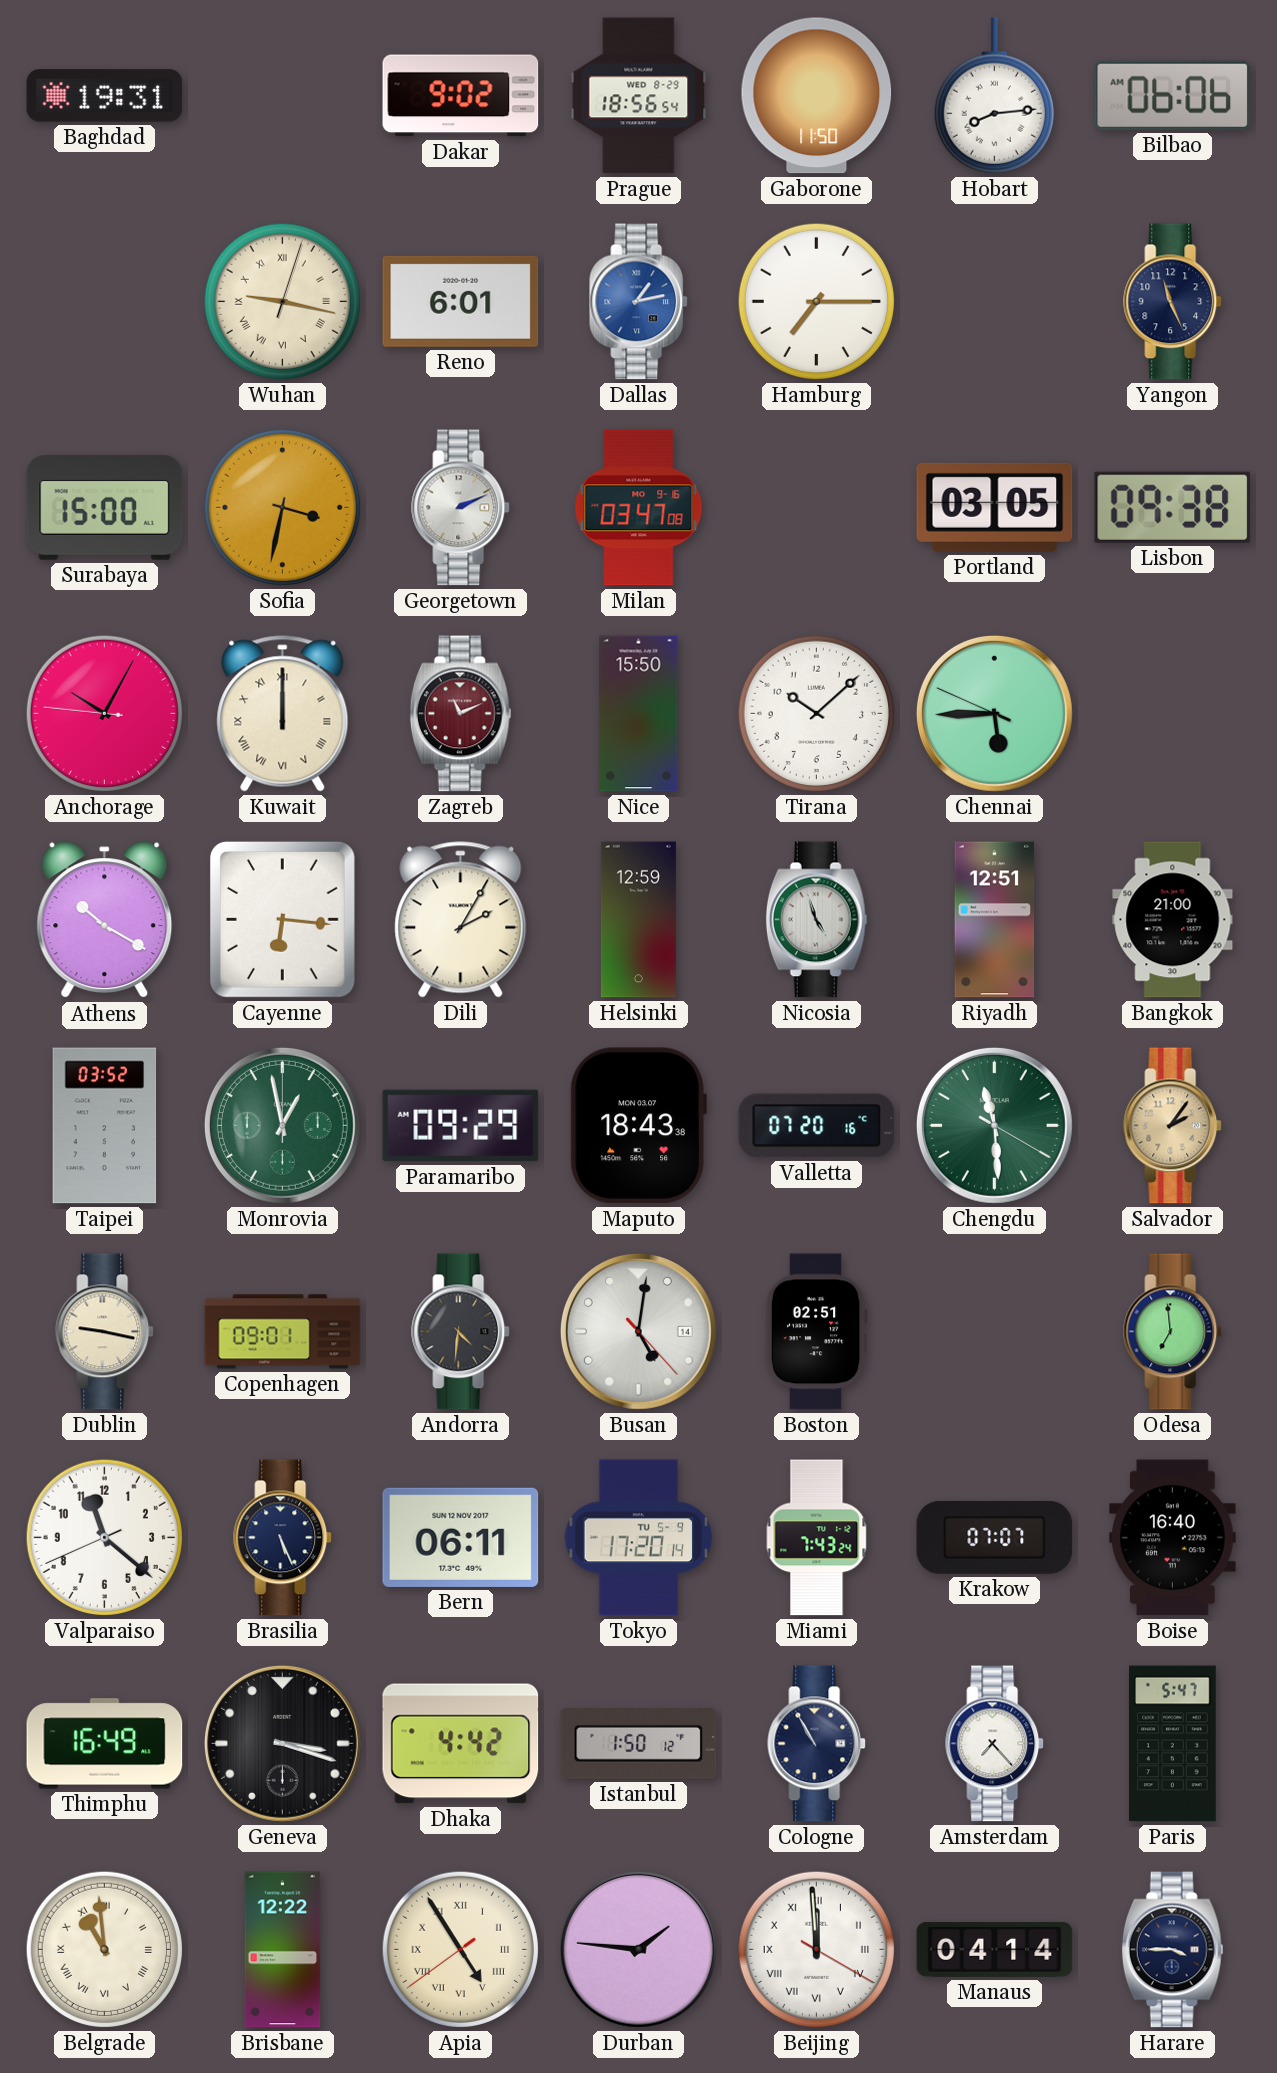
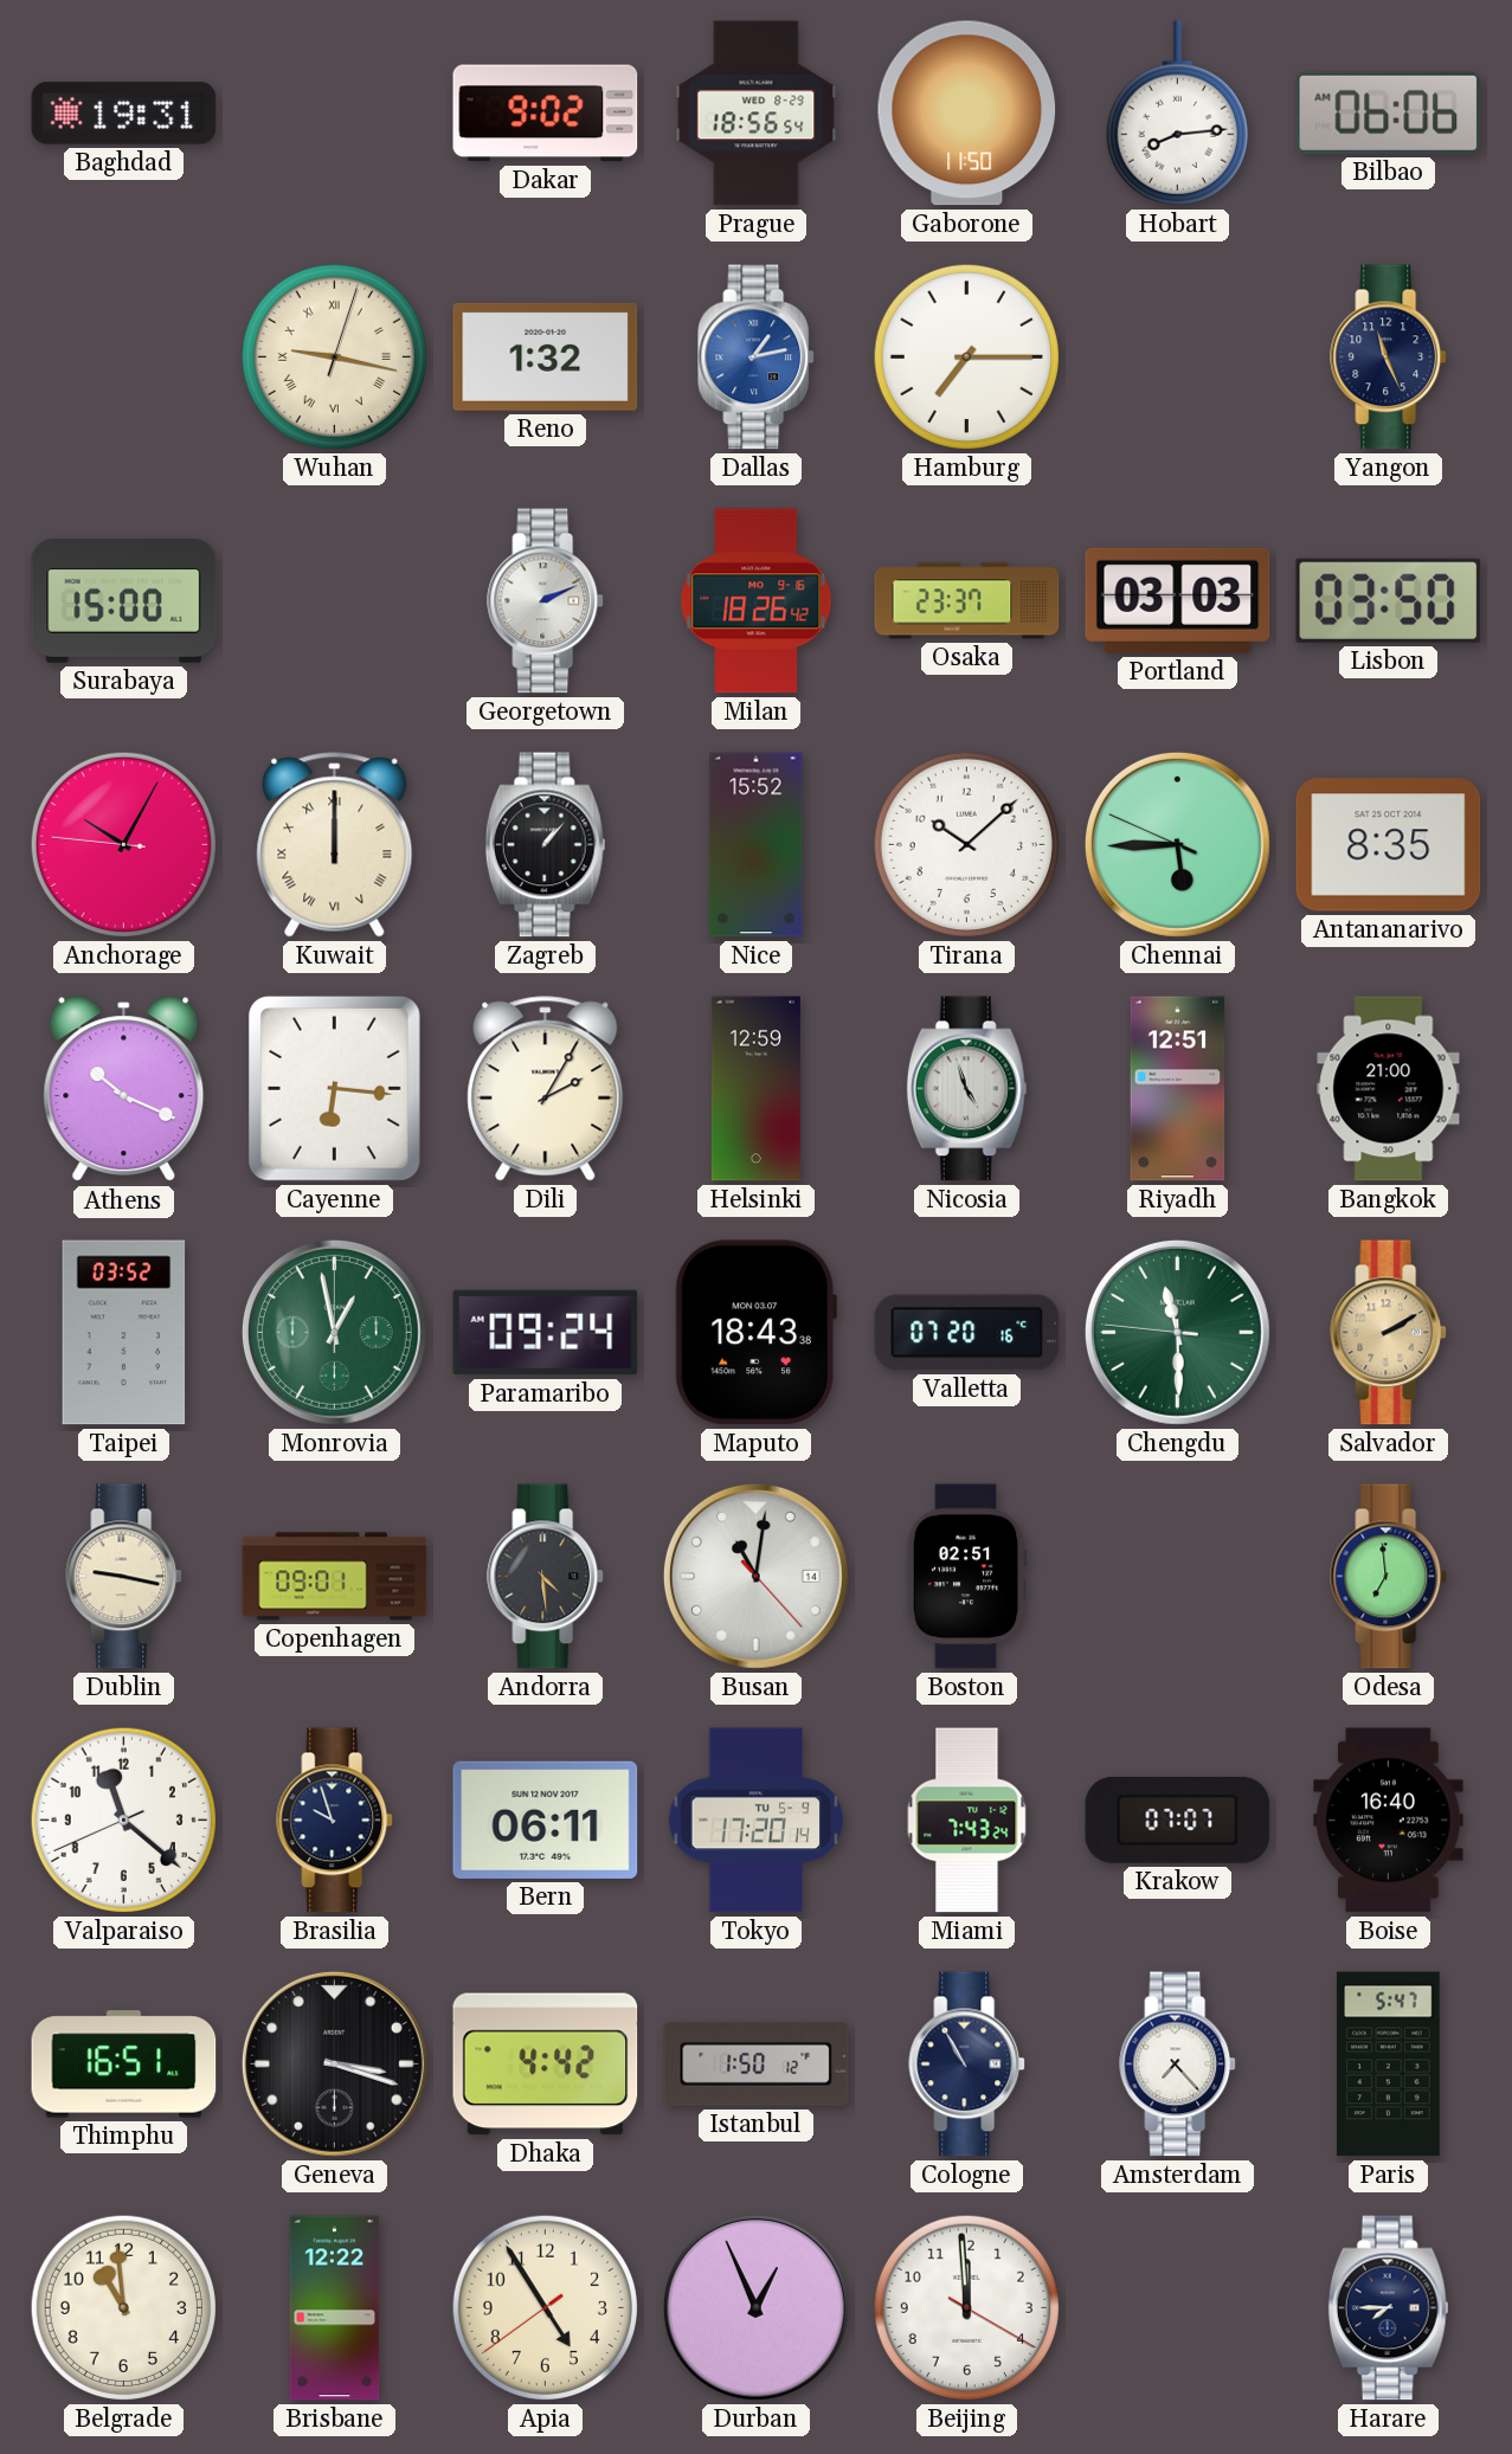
Reno: 6:01 -> 1:32 (546, 356)
Sofia: 3:32 -> none (282, 507)
Milan: 03:47 -> 18:26 (757, 601)
Osaka: none -> 23:37 (967, 601)
Portland: 03:05 -> 03:03 (1178, 600)
Lisbon: 09:38 -> 03:50 (1389, 600)
Zagreb: 11:11 -> 1:07 (546, 845)
Zagreb dial: burgundy -> black (546, 845)
Nice: 15:50 -> 15:52 (757, 845)
Antananarivo: none -> 8:35 (1389, 845)
Athens: 10:20 -> 10:19 (124, 1089)
Paramaribo: 09:29 -> 09:24 (546, 1333)
Chengdu: 11:29:20 -> 11:29:46 (1177, 1332)
Salvador: 2:06 -> 2:10 (1389, 1333)
Andorra: 4:31 -> 4:29 (546, 1577)
Busan: 5:01 -> 11:01 (755, 1576)
Brasilia: 5:26 -> 9:57 (335, 1821)
Thimphu: 16:49 -> 16:51 (124, 2065)
Belgrade numerals: Roman -> Arabic (123, 2307)
Apia numerals: Roman -> Arabic (545, 2307)
Durban: 1:46 -> 12:56 (755, 2307)
Beijing numerals: Roman -> Arabic (966, 2307)
Manaus: 04:14 -> none (995, 1950)
Harare: 3:45 -> 7:45 (1389, 2308)
